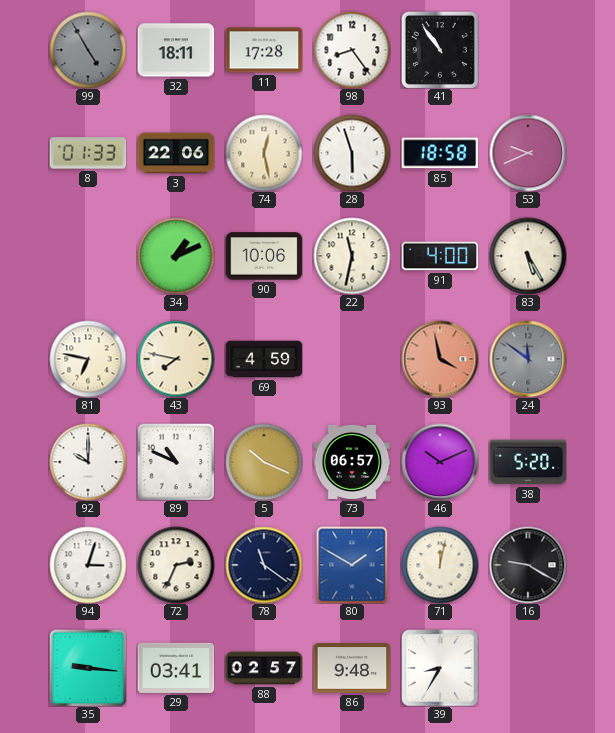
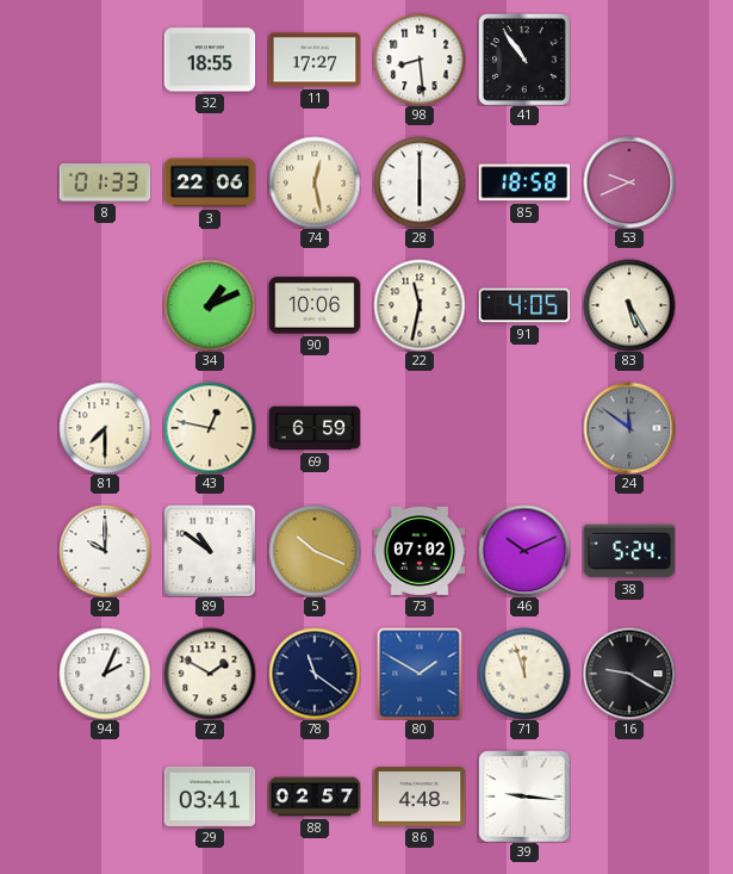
99: 4:55 -> none (88, 50)
32: 18:11 -> 18:55 (210, 60)
11: 17:28 -> 17:27 (315, 60)
98: 8:24 -> 8:29 (420, 60)
28: 5:57 -> 6:00 (420, 182)
91: 4:00 -> 4:05 (524, 305)
81: 6:47 -> 7:30 (105, 428)
43: 7:47 -> 12:47 (210, 428)
69: 4:59 -> 6:59 (315, 428)
93: 3:58 -> none (440, 359)
89: 10:49 -> 10:51 (210, 551)
73: 06:57 -> 07:02 (420, 551)
38: 5:20 -> 5:24 (629, 551)
94: 3:03 -> 2:04 (105, 674)
72: 2:34 -> 1:50 (210, 674)
71: 12:02 -> 11:57 (524, 674)
35: 9:16 -> none (88, 668)
86: 9:48 -> 4:48 (420, 796)
39: 8:35 -> 9:16 (524, 796)
